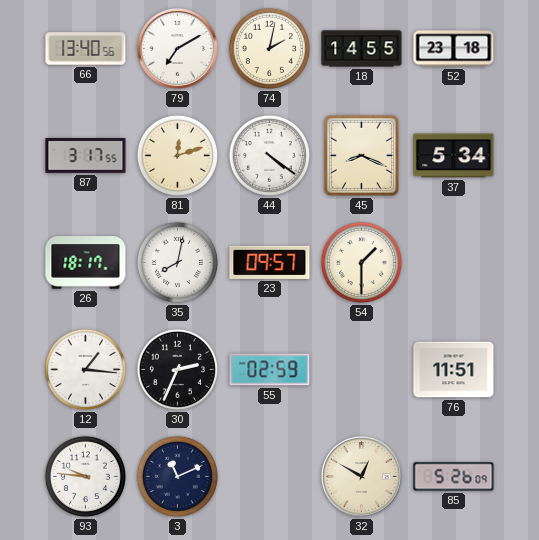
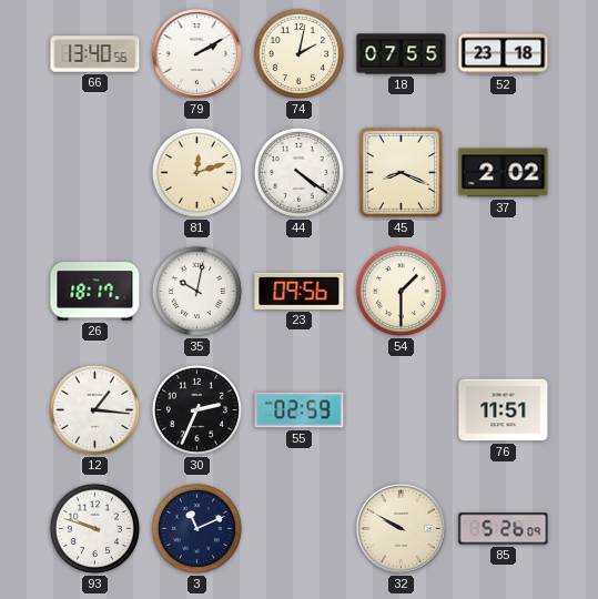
79: 7:10 -> 2:10 (196, 53)
18: 14:55 -> 07:55 (402, 54)
87: 3:17 -> none (86, 155)
37: 5:34 -> 2:02 (504, 173)
35: 8:02 -> 10:02 (196, 291)
23: 09:57 -> 09:56 (300, 291)
93: 9:46 -> 9:48 (94, 528)
32: 12:50 -> 9:50 (401, 528)
